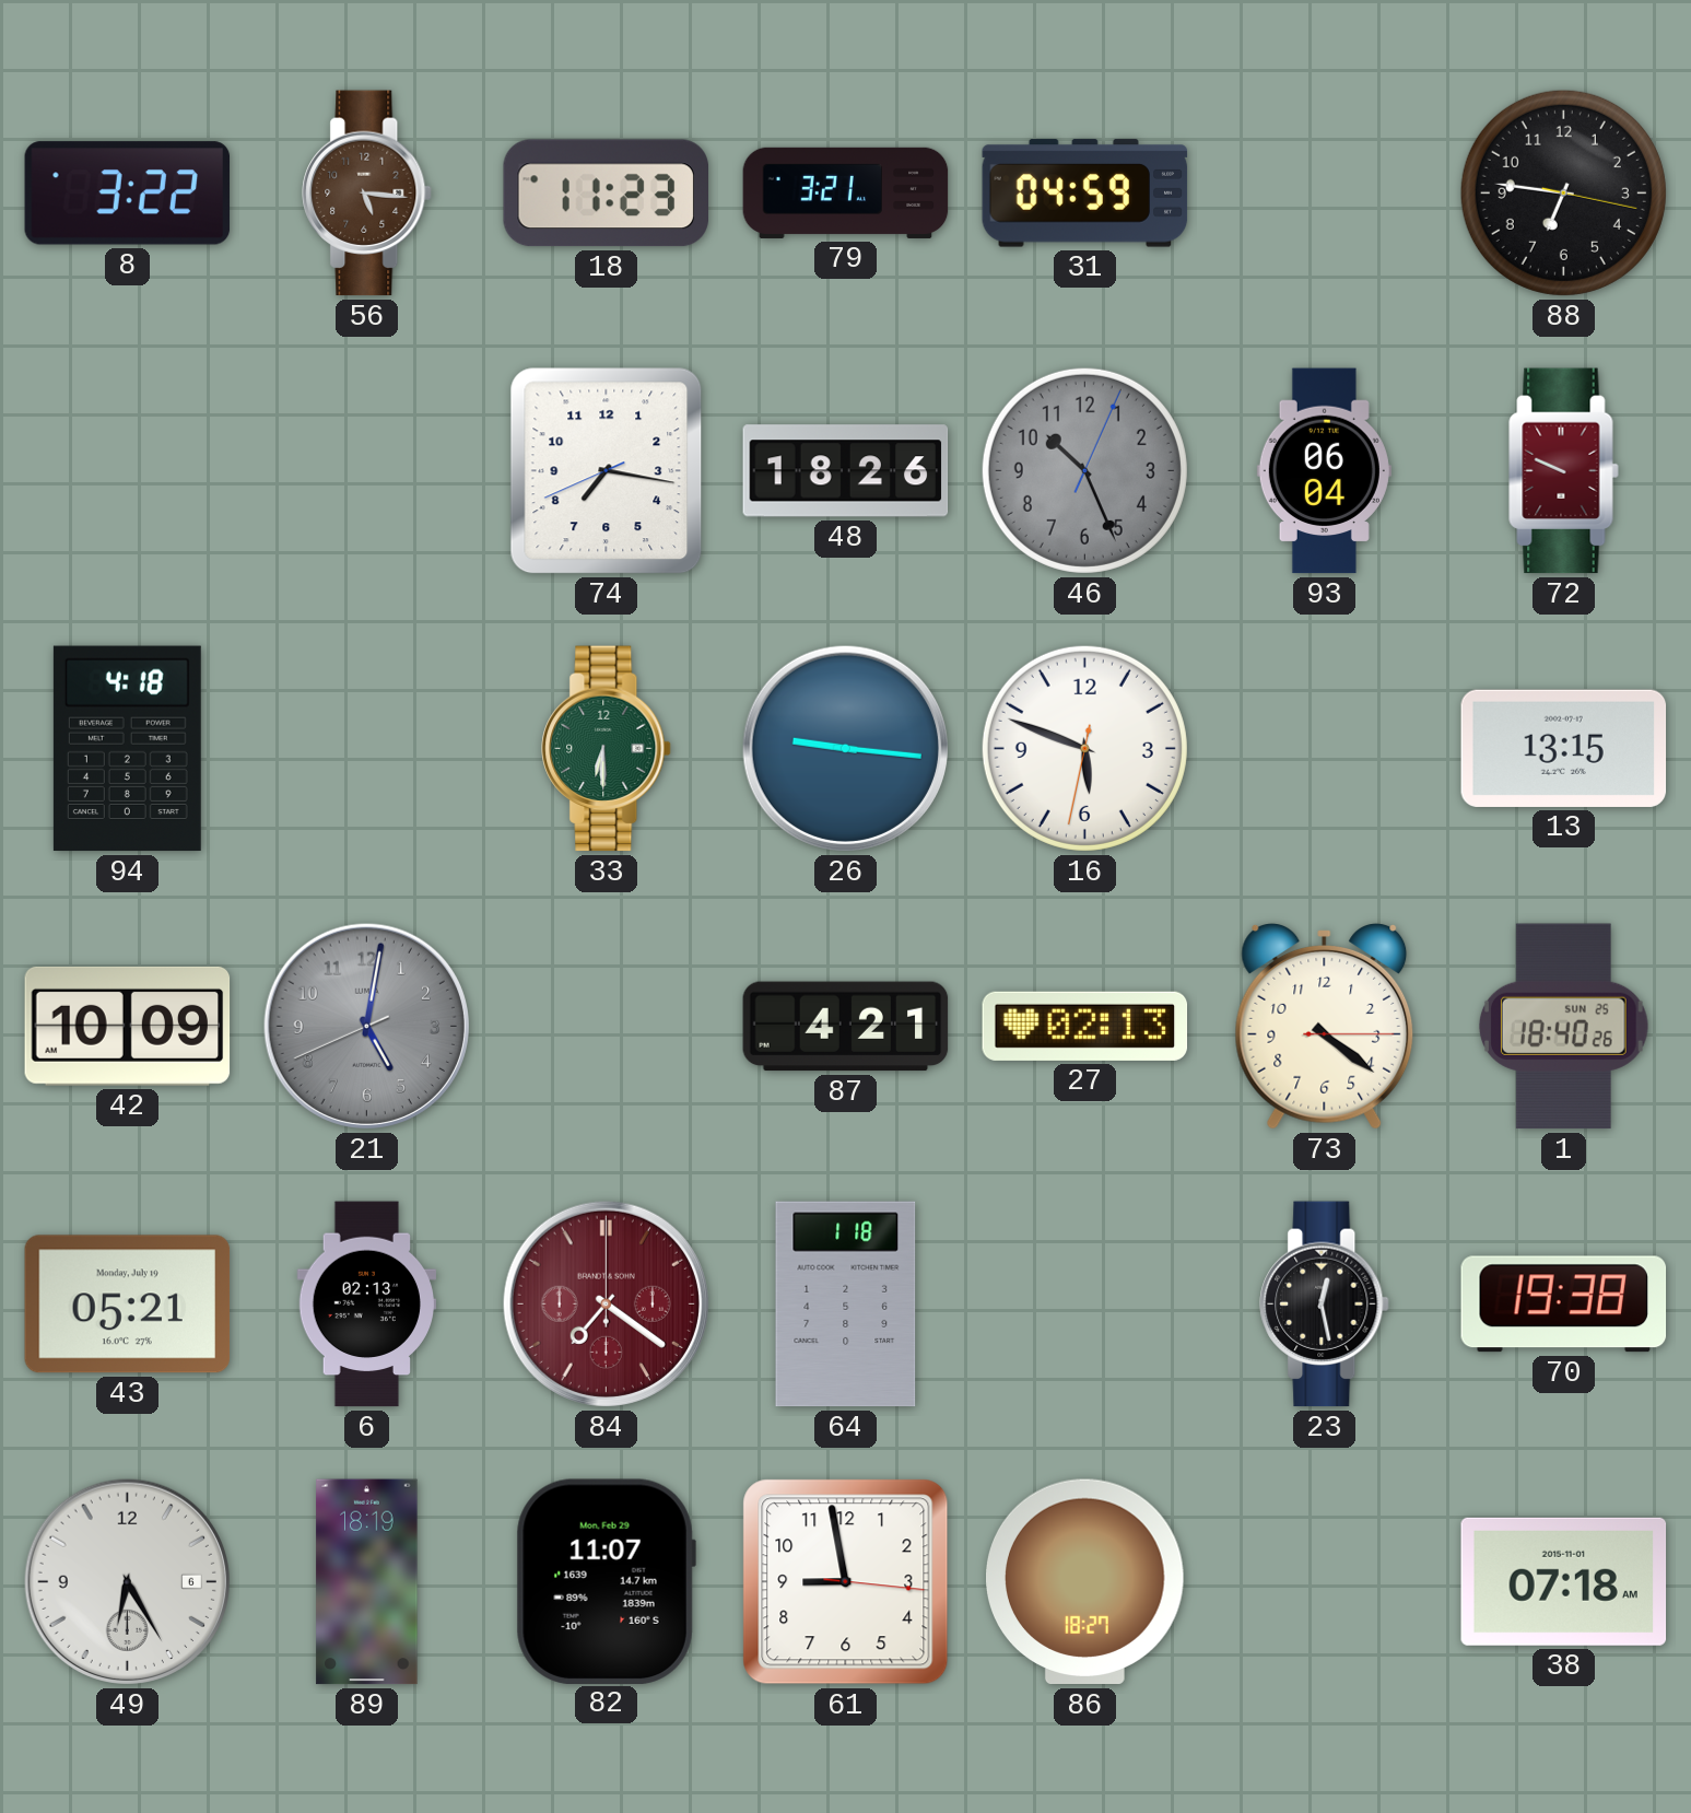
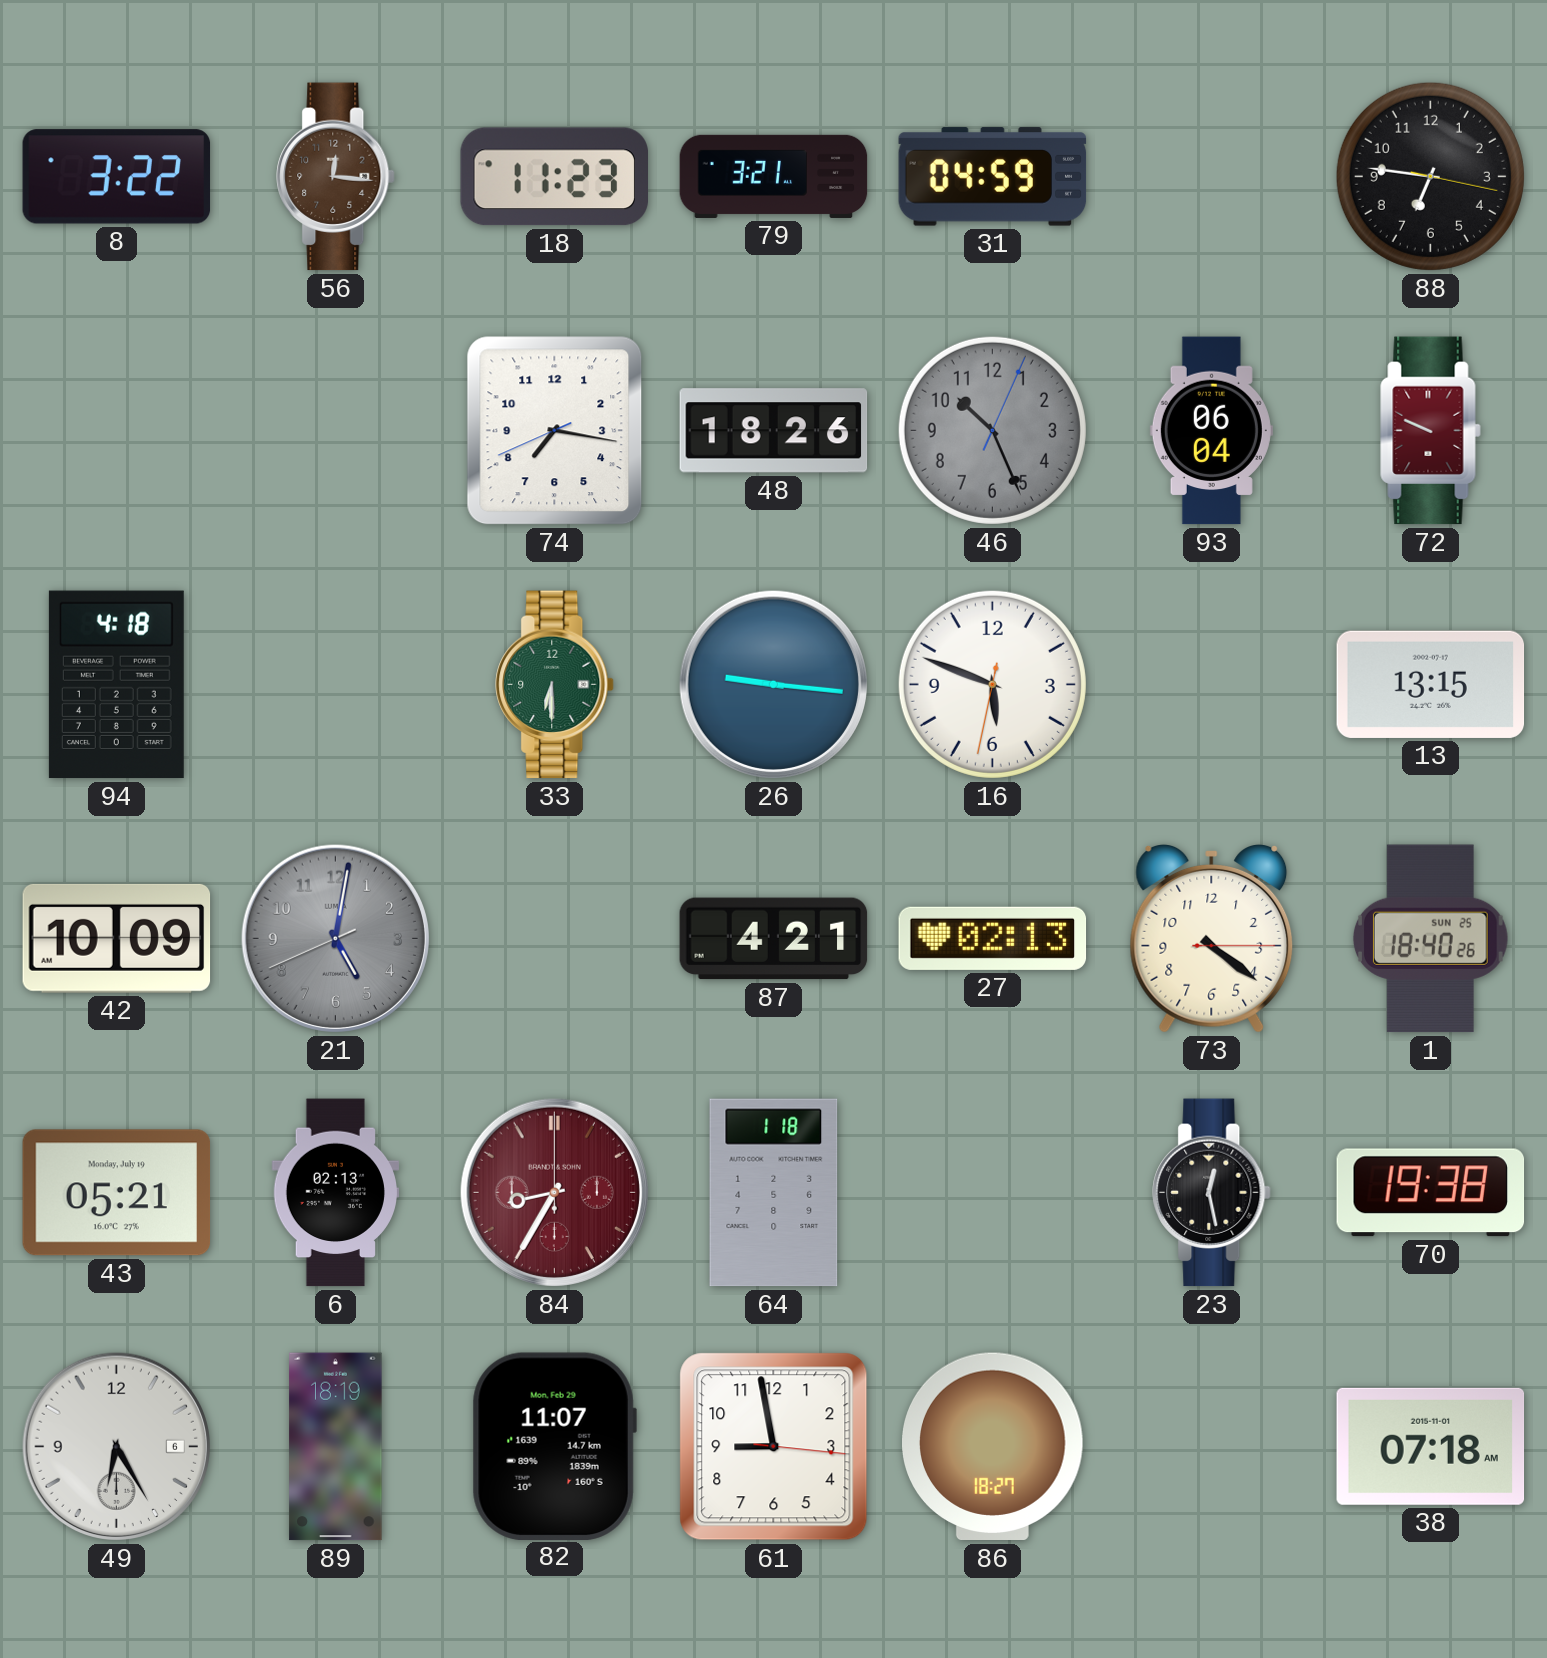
56: 5:16 -> 12:16 (336, 177)
84: 7:21 -> 8:35 (554, 1192)
